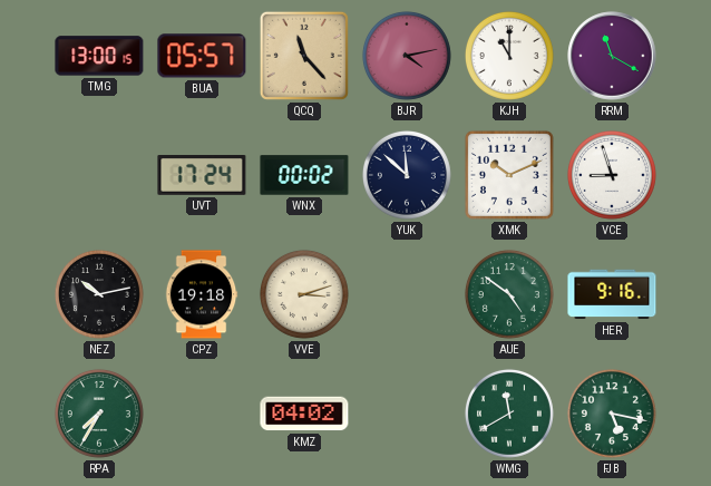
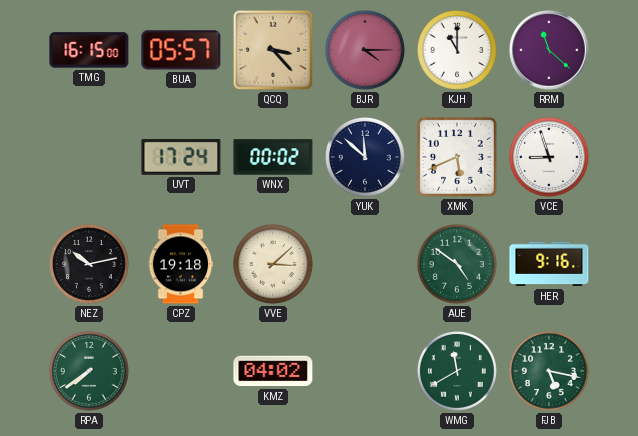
TMG: 13:00 -> 16:15 (89, 50)
QCQ: 11:23 -> 3:23 (273, 50)
BJR: 4:13 -> 4:15 (365, 50)
RRM: 11:20 -> 11:22 (549, 50)
XMK: 10:11 -> 5:41 (457, 157)
VVE: 3:12 -> 3:08 (273, 264)
RPA: 7:35 -> 7:39 (89, 371)
